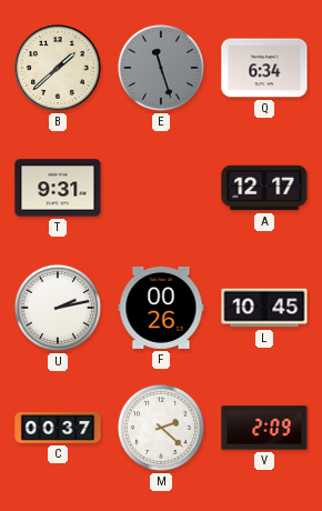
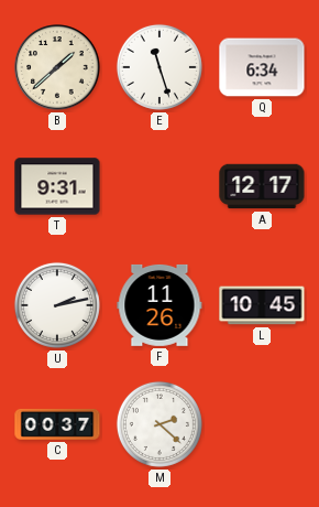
E dial: grey -> white (159, 67)
F: 00:26 -> 11:26 (159, 305)
V: 2:09 -> none (264, 428)
